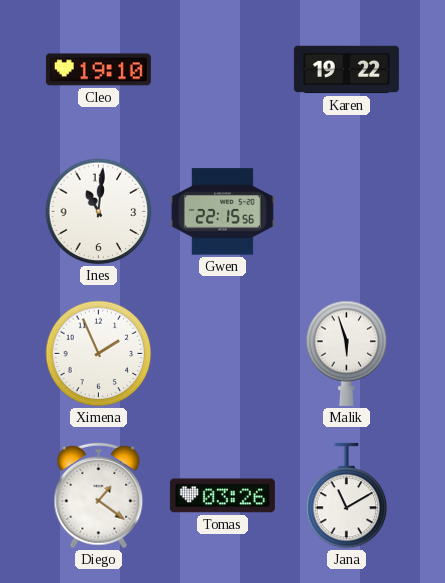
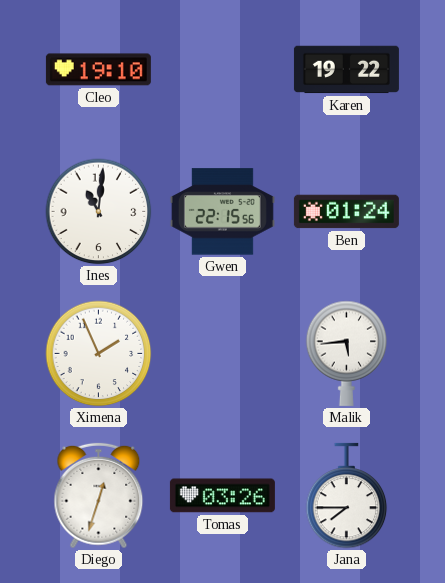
Ben: none -> 01:24 (346, 212)
Malik: 5:57 -> 5:44 (347, 353)
Diego: 1:21 -> 12:33 (99, 496)
Jana: 11:10 -> 7:45 (347, 496)
